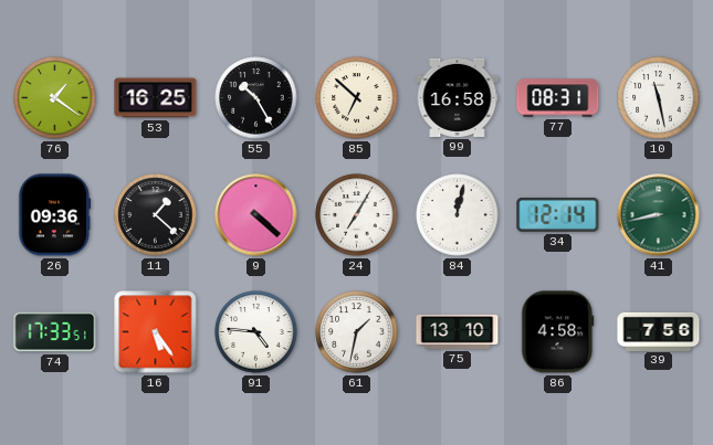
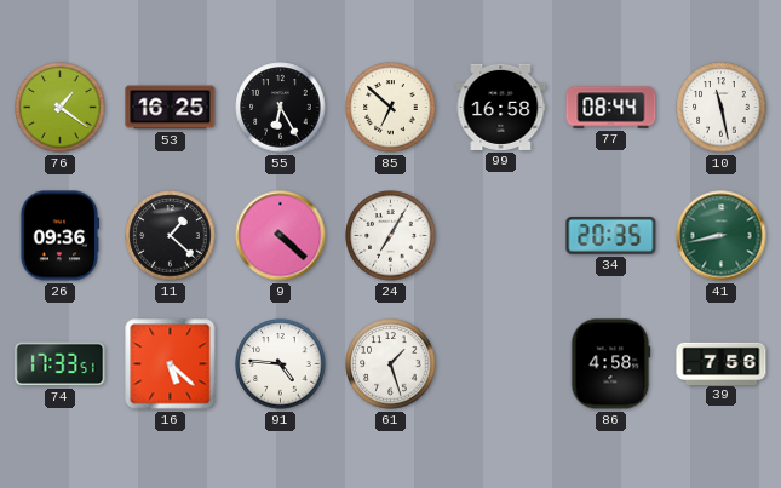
55: 10:25 -> 6:25 (281, 108)
77: 08:31 -> 08:44 (611, 108)
84: 12:02 -> none (458, 215)
34: 12:14 -> 20:35 (611, 235)
16: 5:24 -> 5:22 (171, 364)
61: 1:32 -> 1:27 (391, 364)
75: 13:10 -> none (458, 331)
